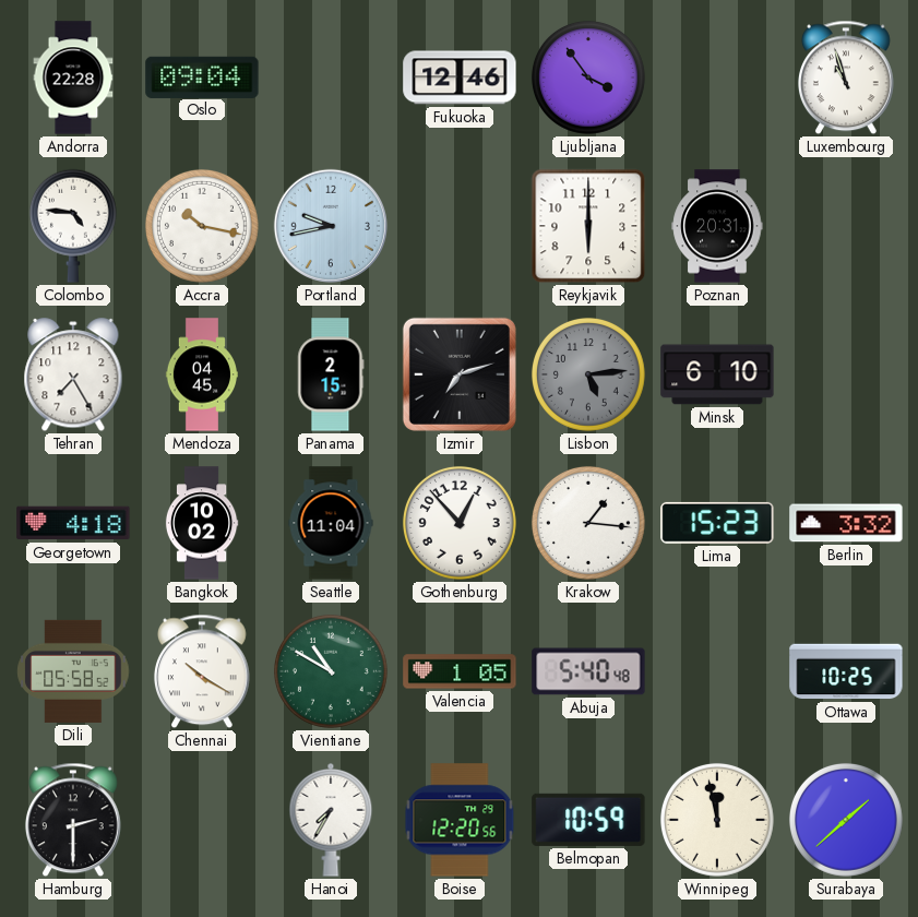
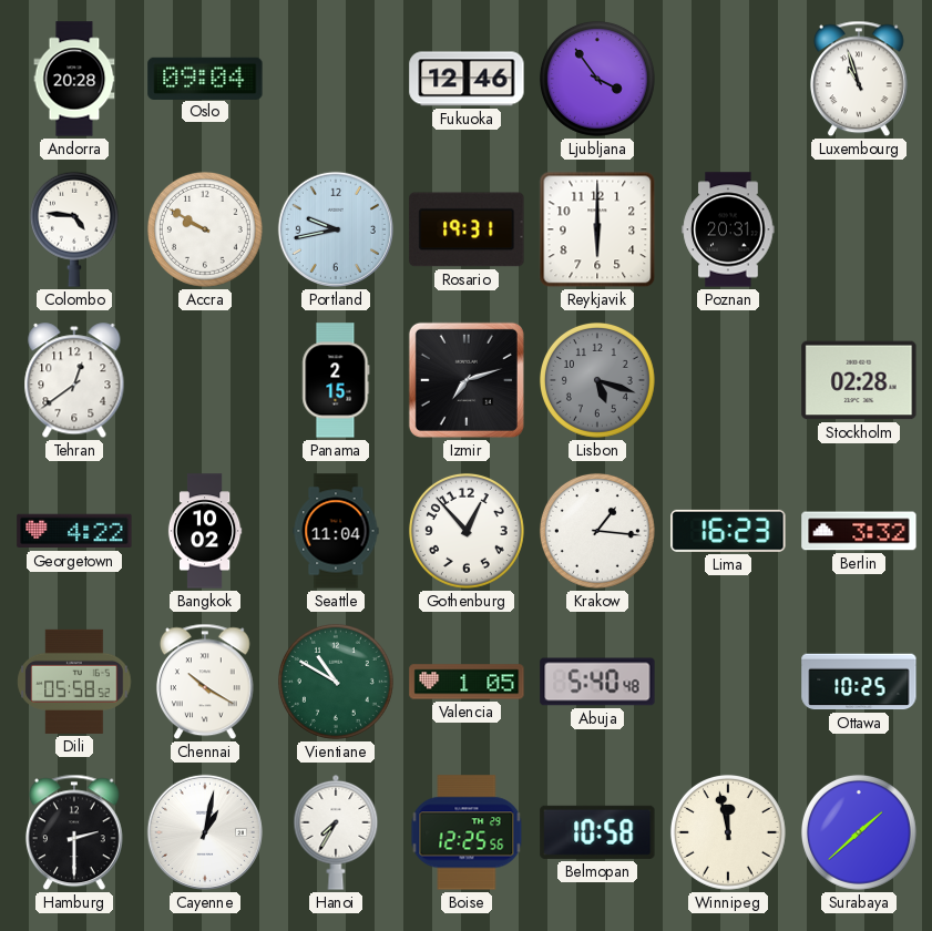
Andorra: 22:28 -> 20:28 (74, 79)
Accra: 10:17 -> 9:50 (205, 229)
Rosario: none -> 19:31 (467, 229)
Tehran: 7:25 -> 12:39 (74, 381)
Mendoza: 04:45 -> none (201, 374)
Lisbon: 5:14 -> 5:18 (597, 380)
Minsk: 6:10 -> none (717, 374)
Stockholm: none -> 02:28 (859, 380)
Georgetown: 4:18 -> 4:22 (74, 531)
Lima: 15:23 -> 16:23 (728, 531)
Cayenne: none -> 1:02 (205, 832)
Boise: 12:20 -> 12:25 (467, 832)
Belmopan: 10:59 -> 10:58 (597, 832)
